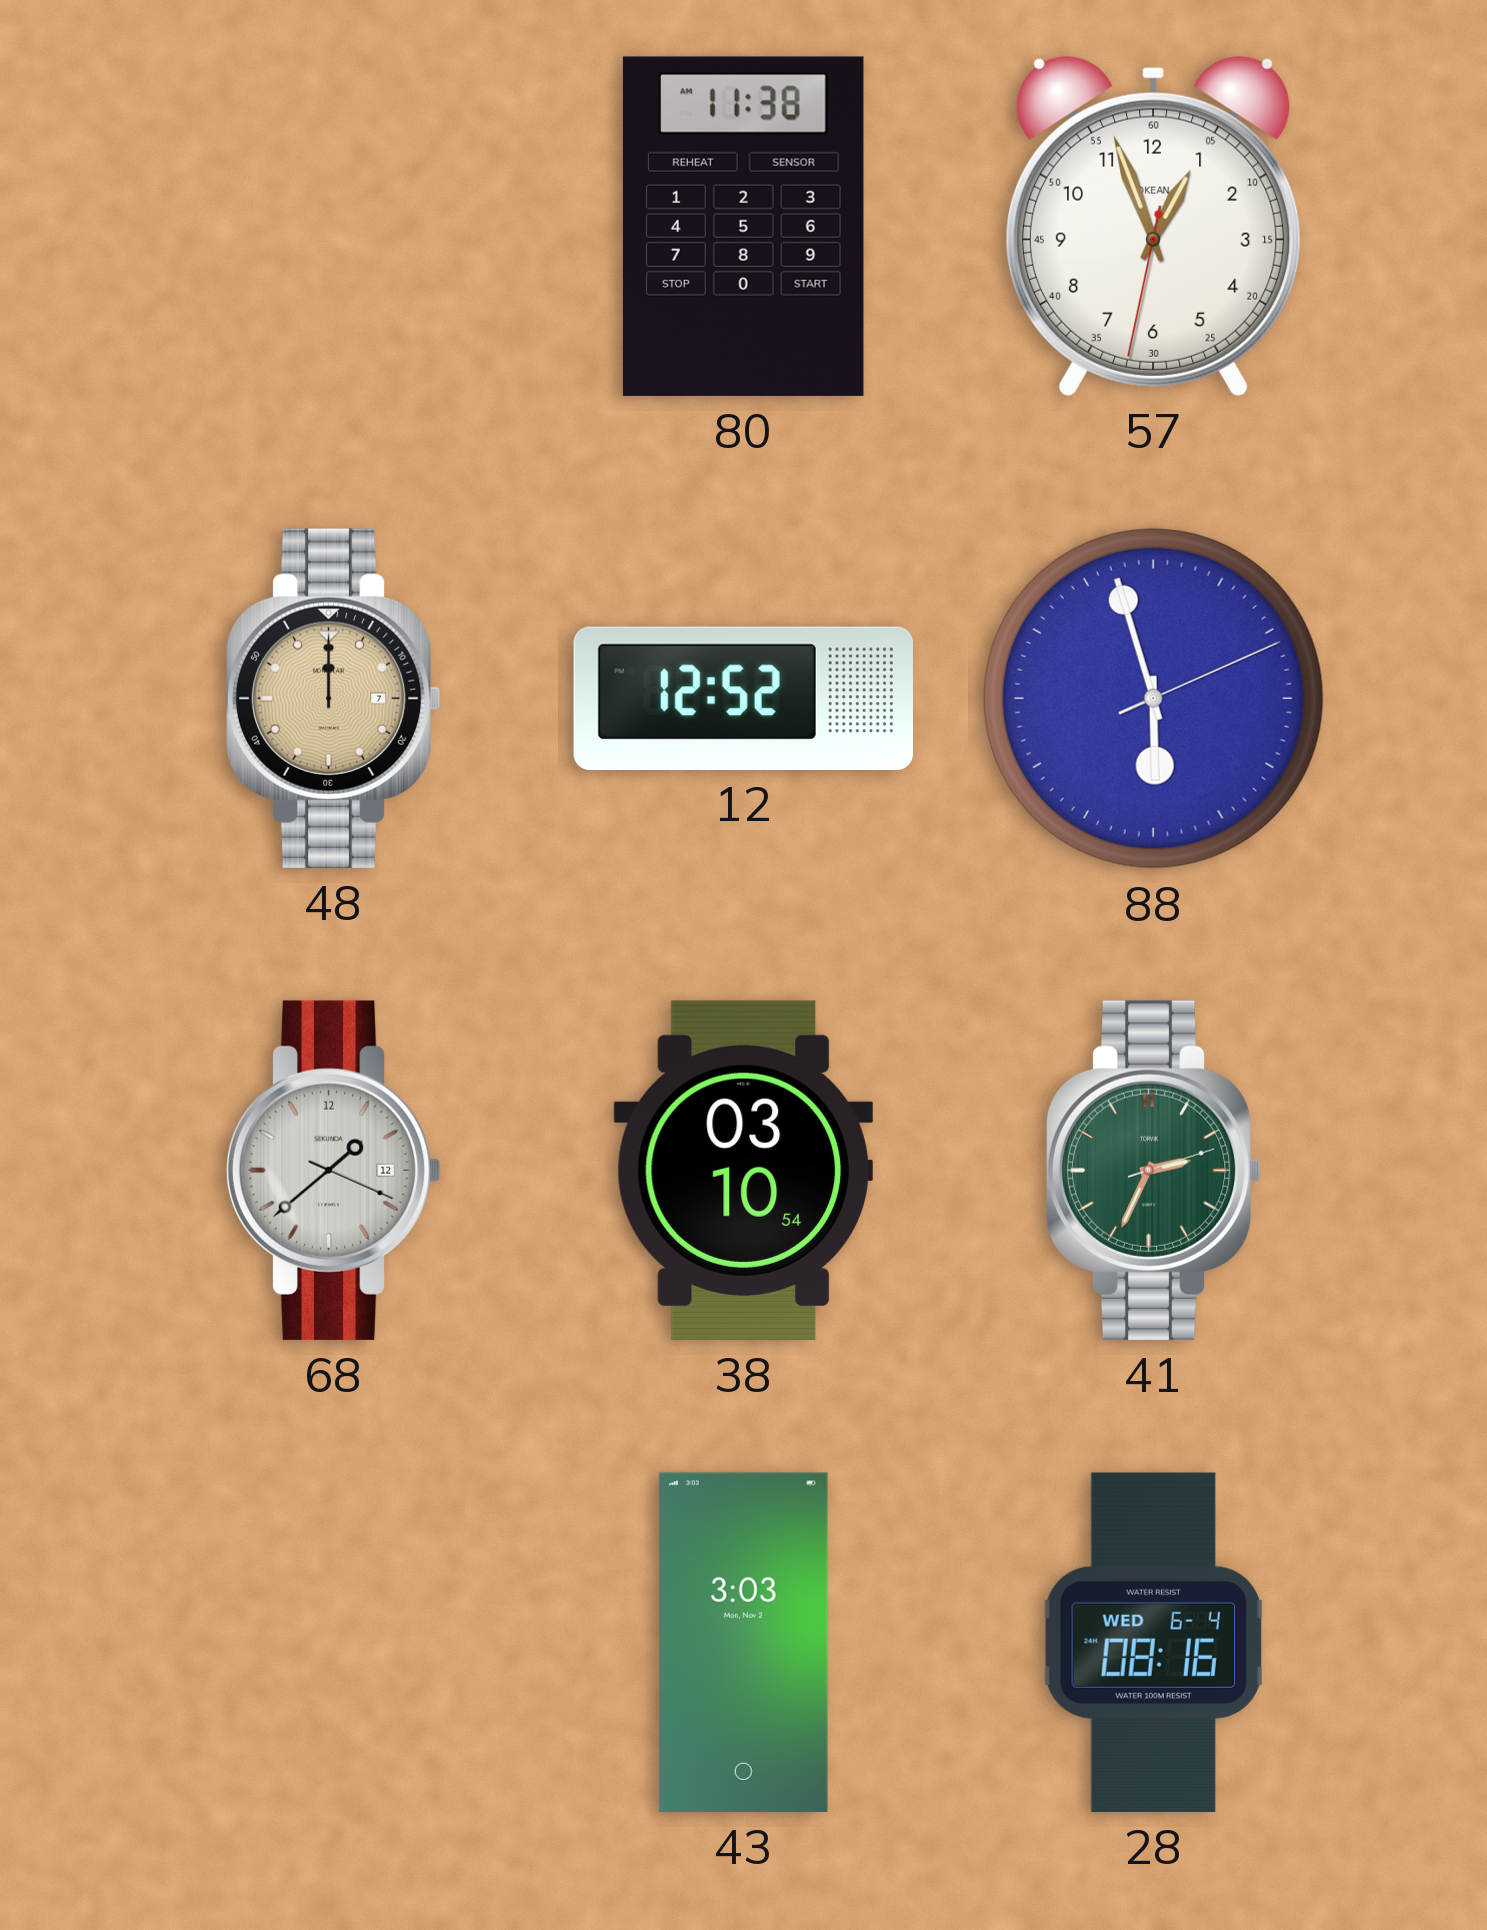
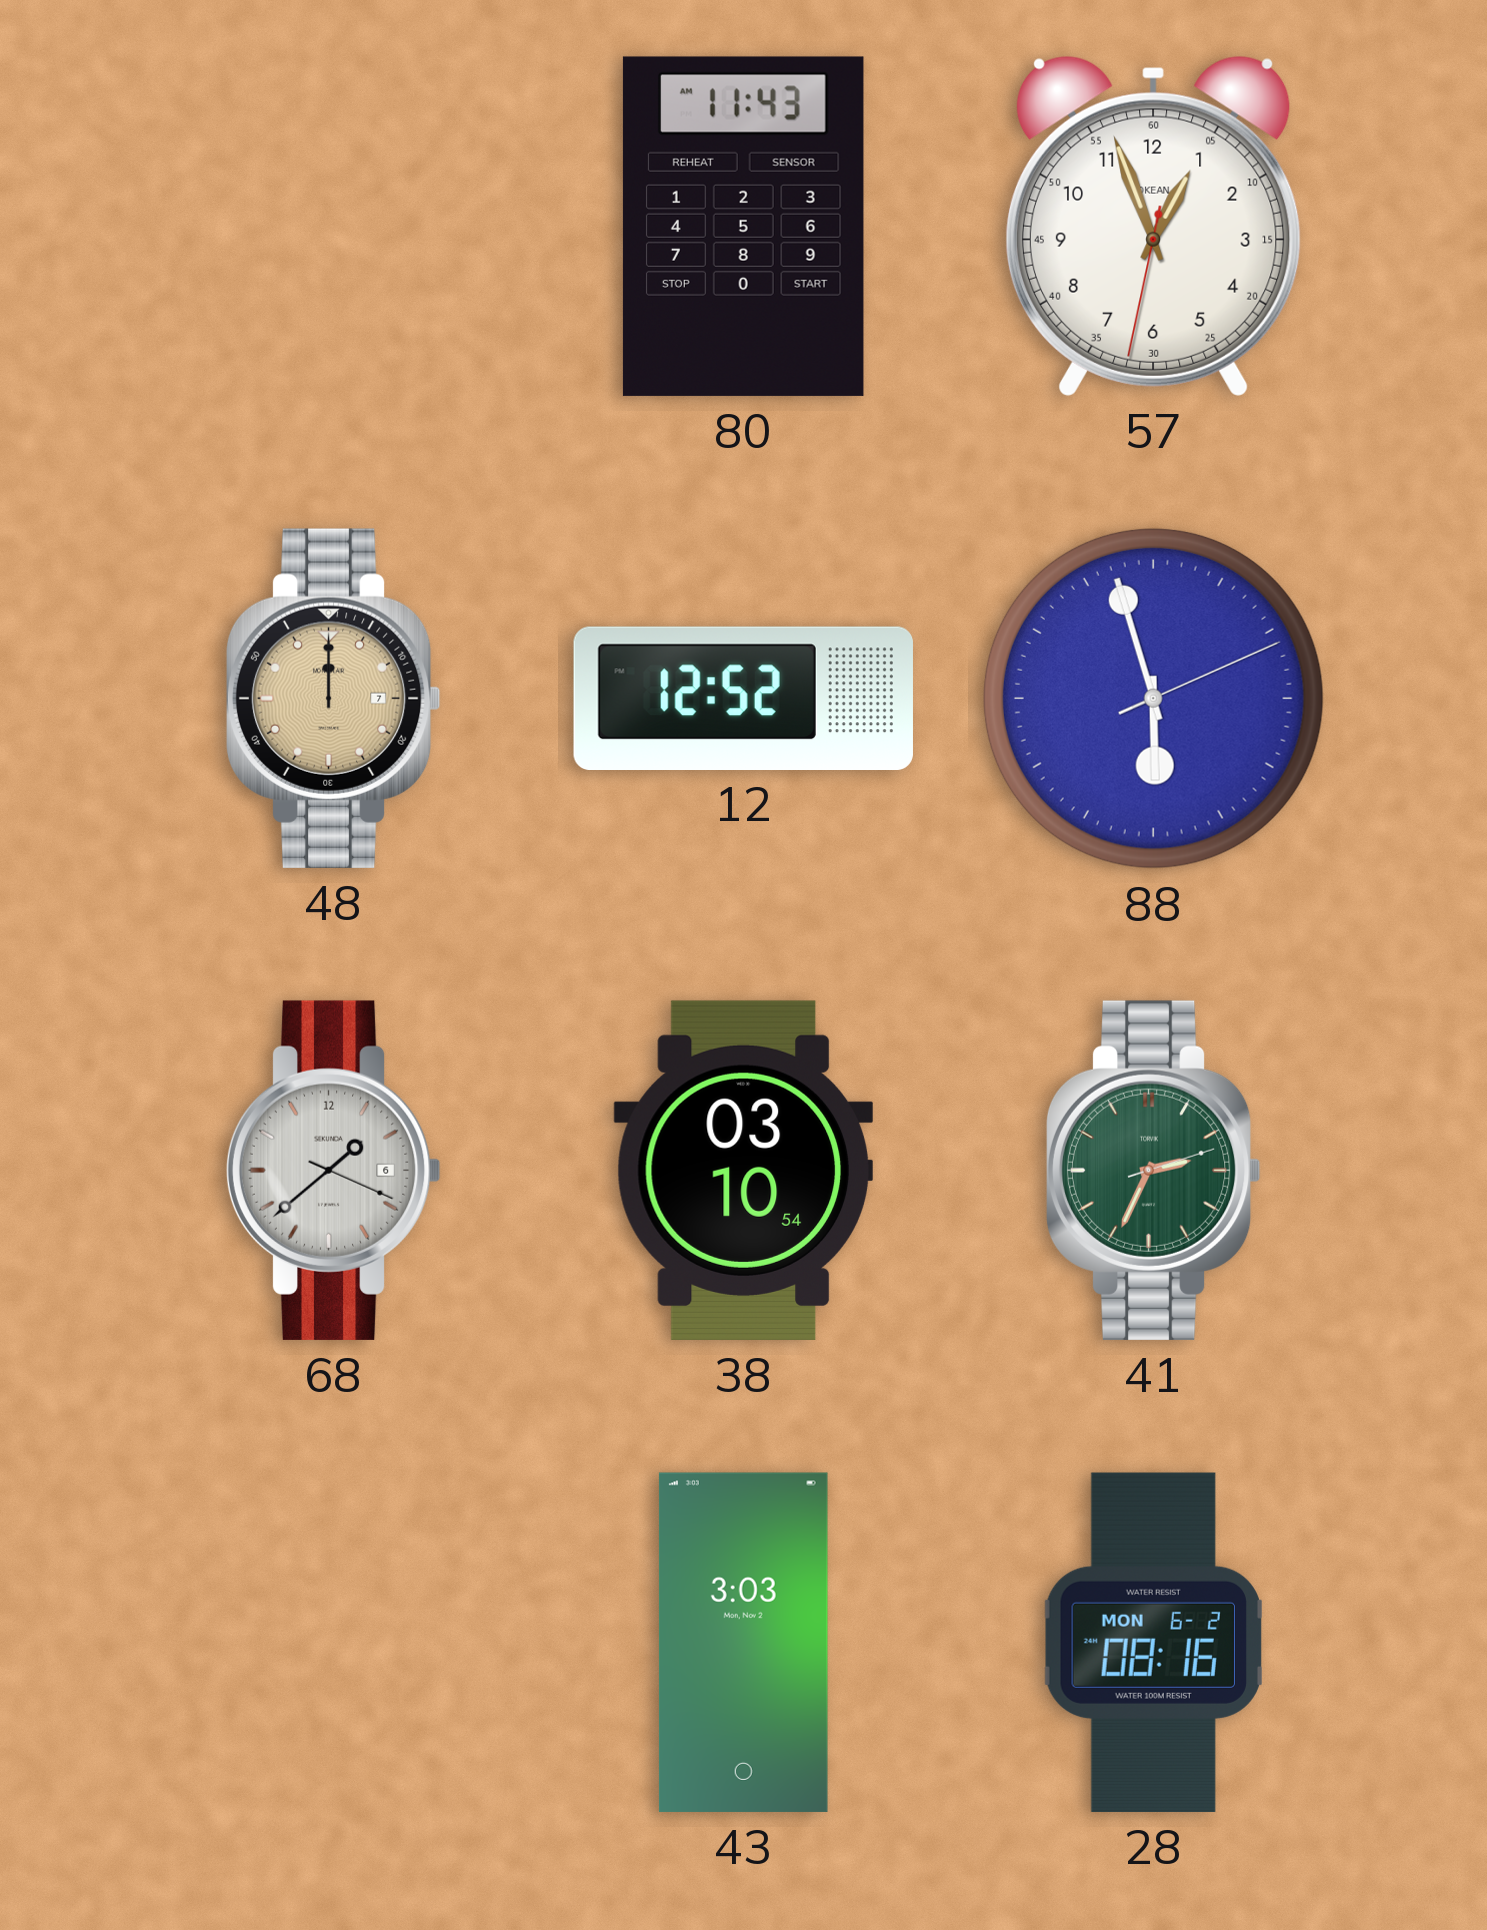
80: 11:38 -> 11:43 (743, 226)
68 date: 12 -> 6 (333, 1170)
28 date: WED 6-4 -> MON 6-2 (1153, 1642)
